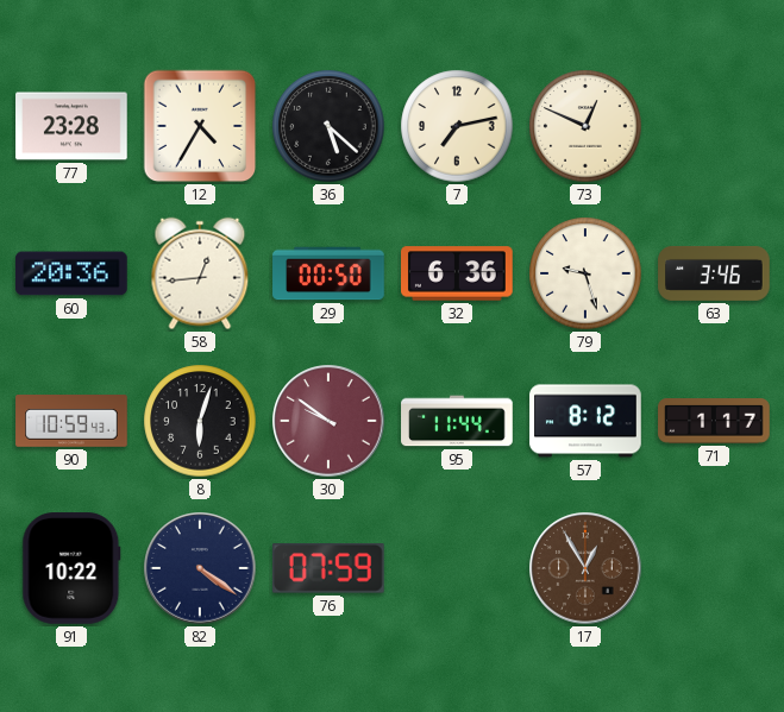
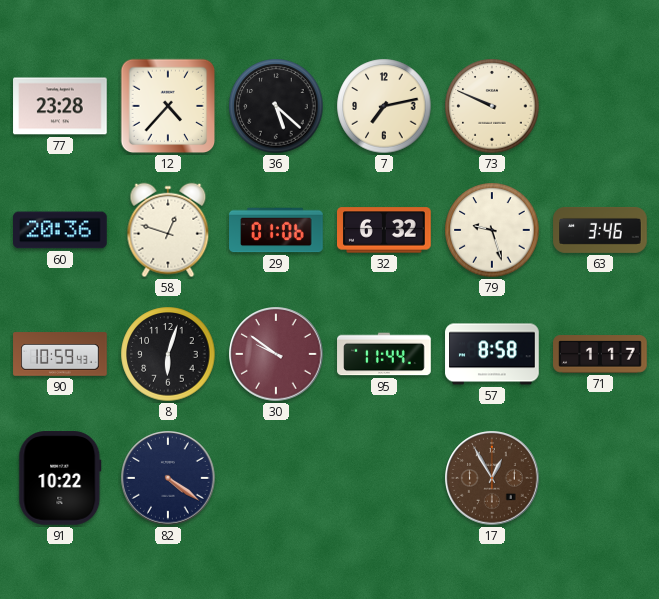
12: 4:35 -> 4:37 (168, 106)
73: 12:49 -> 9:49 (492, 106)
58: 12:44 -> 12:48 (168, 230)
29: 00:50 -> 01:06 (276, 230)
32: 6:36 -> 6:32 (385, 230)
57: 8:12 -> 8:58 (492, 354)
76: 07:59 -> none (328, 569)
